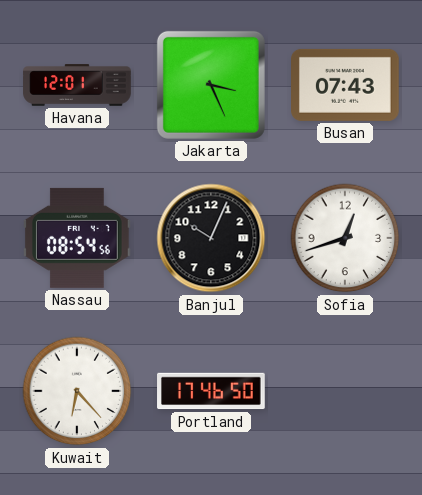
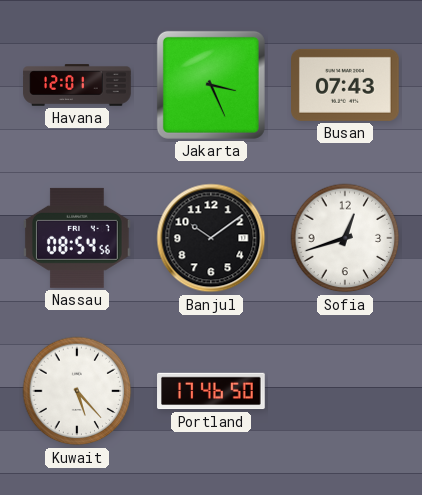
Banjul: 10:04 -> 10:09 (211, 238)
Kuwait: 6:23 -> 5:23 (77, 391)
